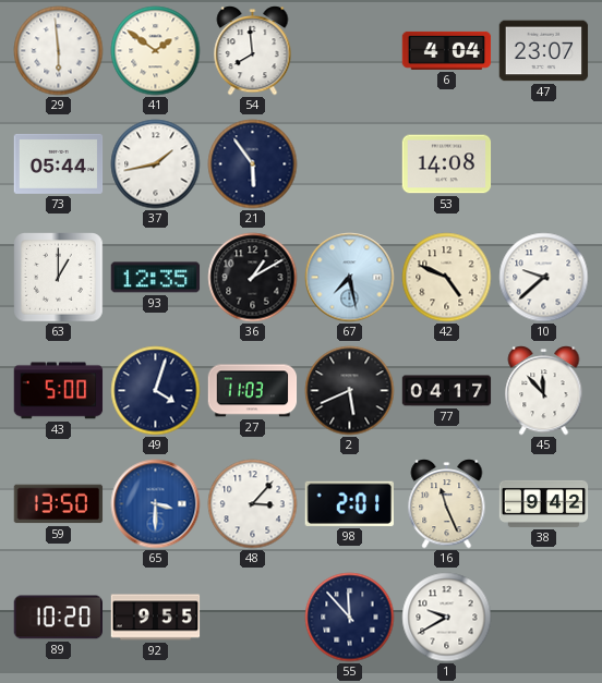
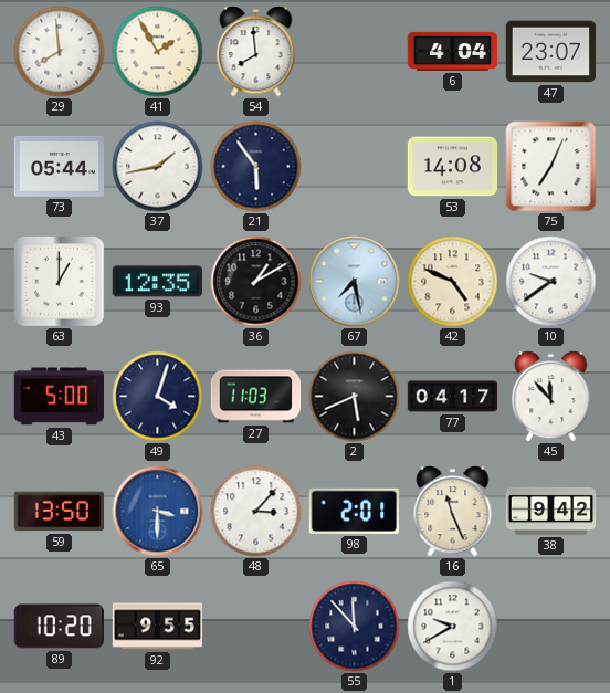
29: 5:59 -> 7:59 (60, 52)
41: 1:51 -> 1:55 (158, 52)
75: none -> 7:04 (551, 167)
10: 9:38 -> 9:39 (551, 282)
